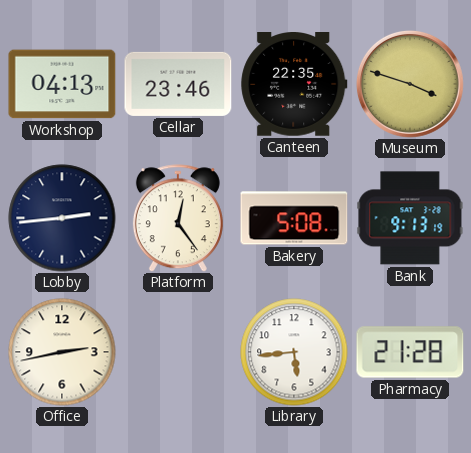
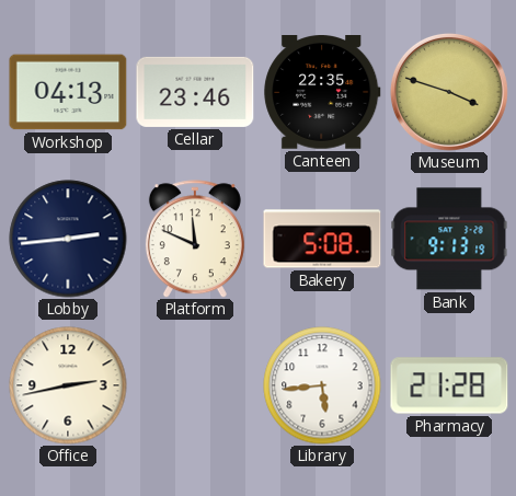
Platform: 12:24 -> 11:49 (195, 239)
